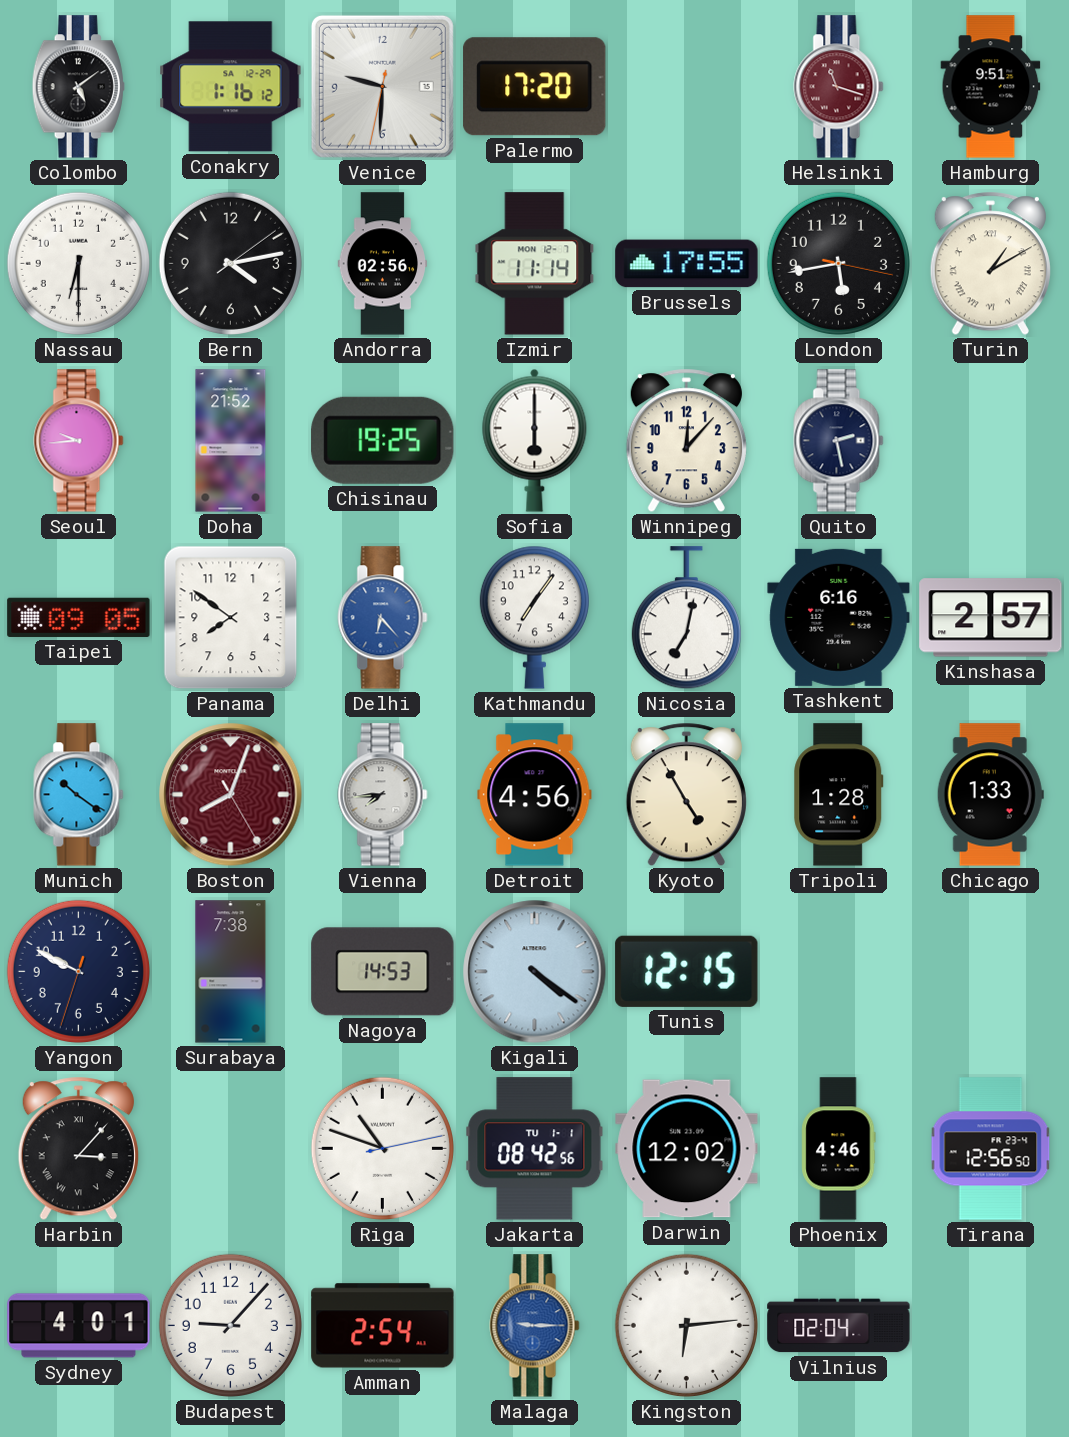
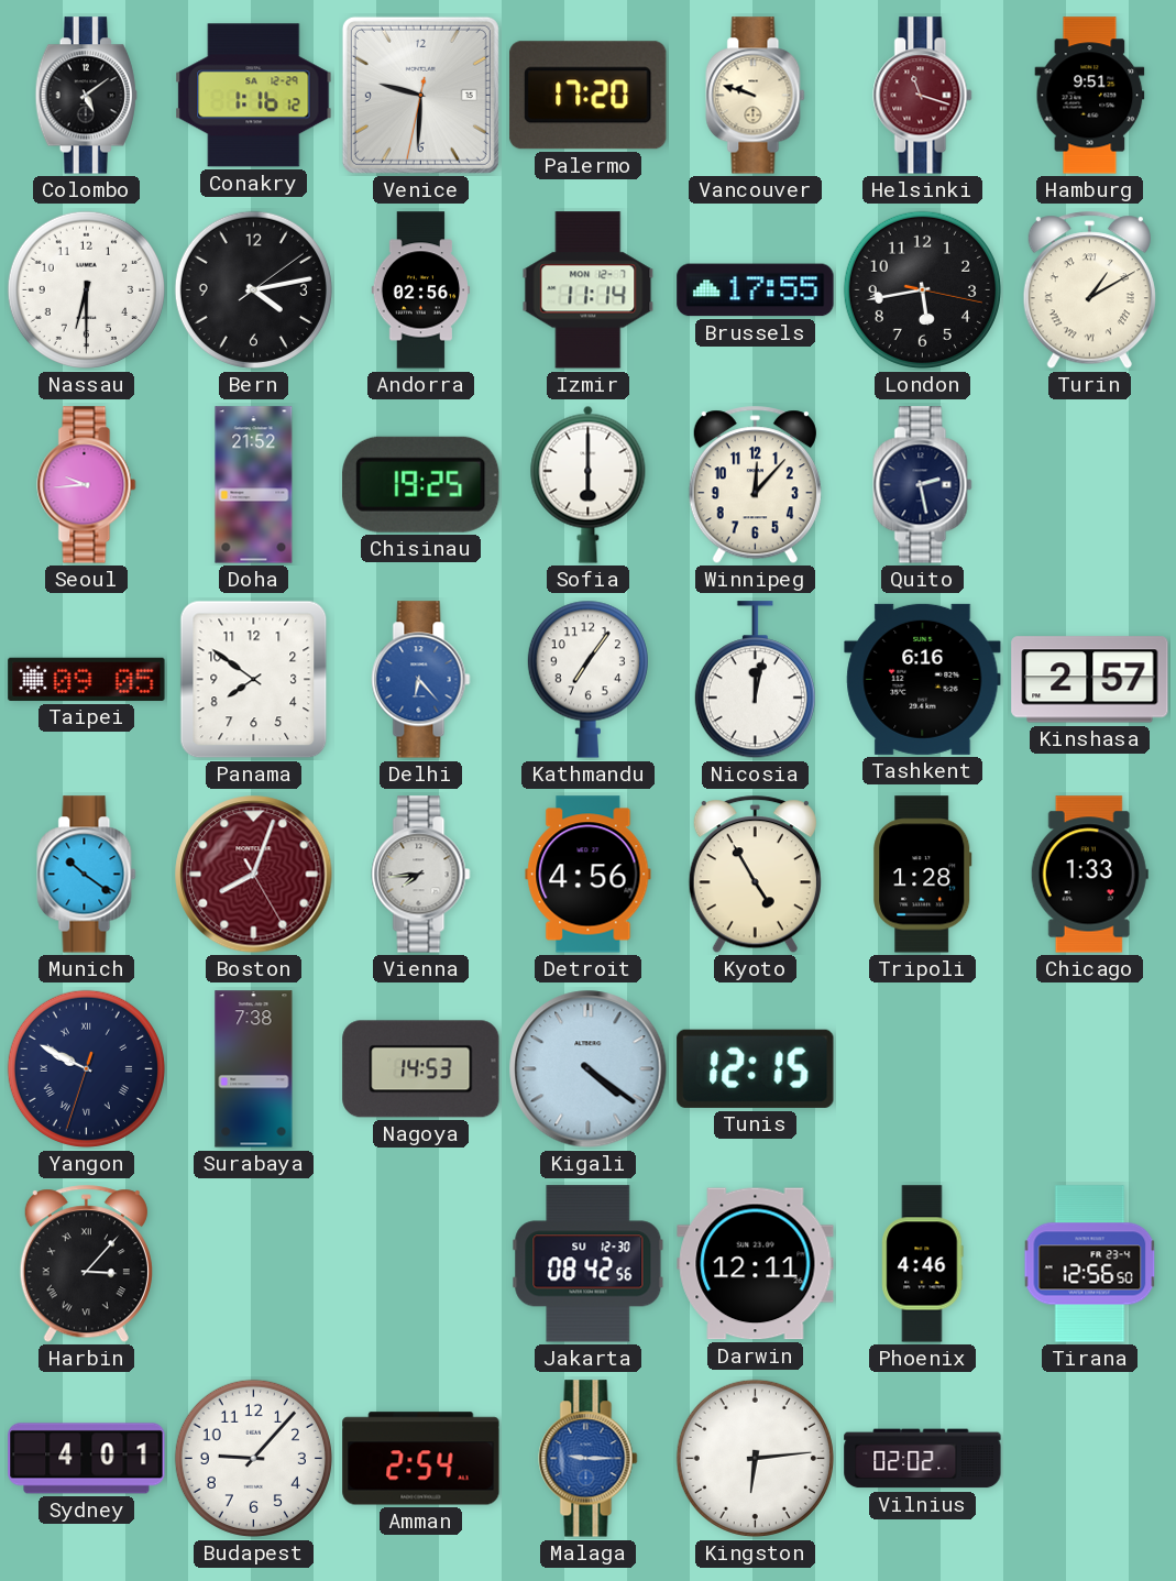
Vancouver: none -> 9:48 (756, 96)
Nicosia: 7:02 -> 12:02 (755, 680)
Yangon numerals: Arabic -> Roman (86, 1068)
Riga: 10:48 -> none (382, 1148)
Jakarta date: TU 1-1 -> SU 12-30 (589, 1264)
Darwin: 12:02 -> 12:11 (756, 1264)
Vilnius: 02:04 -> 02:02 (923, 1459)
